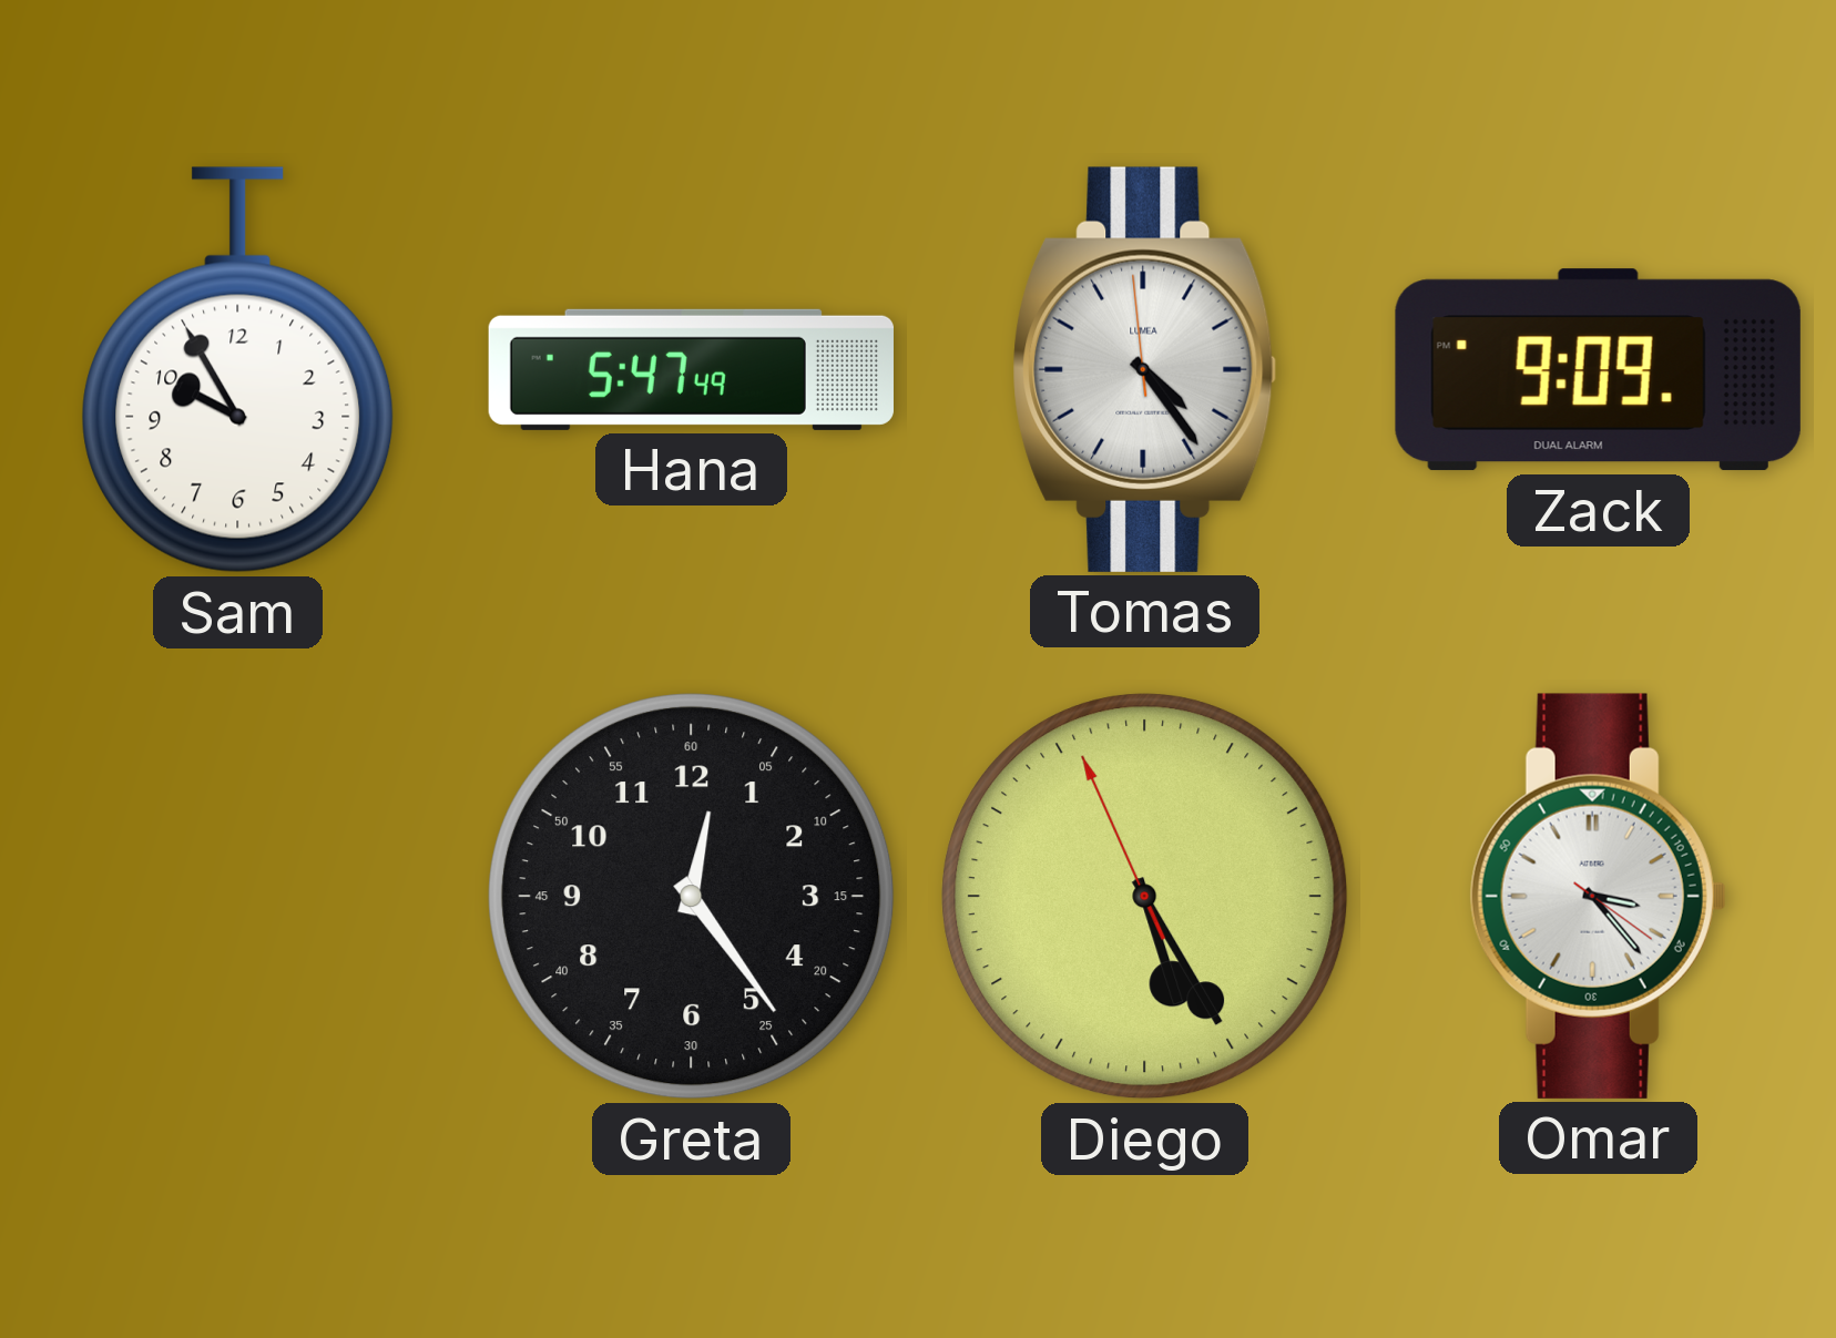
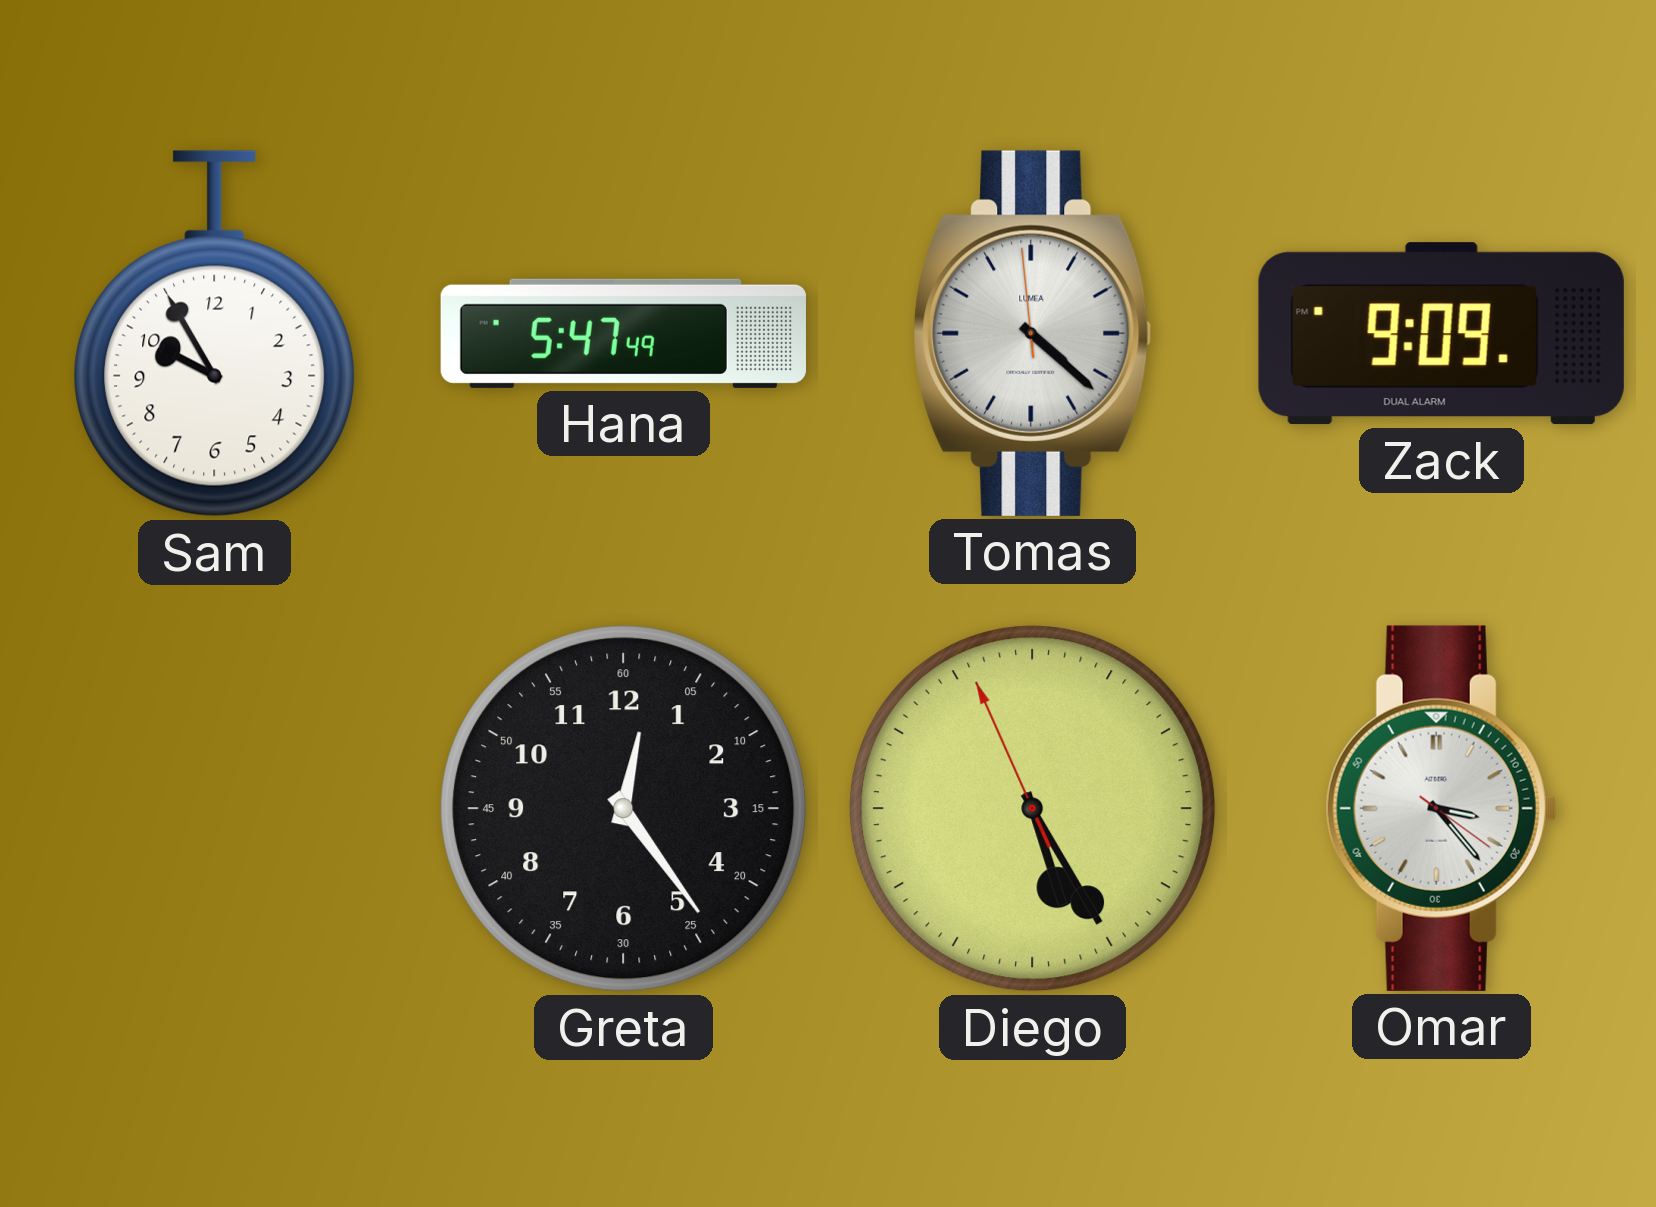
Tomas: 4:23 -> 4:21 (1033, 333)
